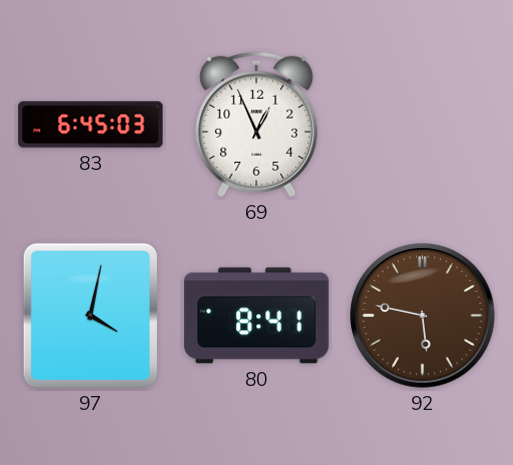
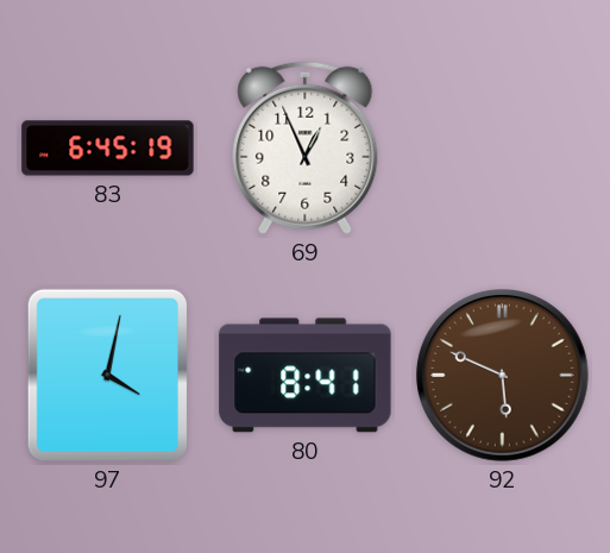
83: 6:45:03 -> 6:45:19 (108, 149)
92: 5:47 -> 5:49 (503, 376)
